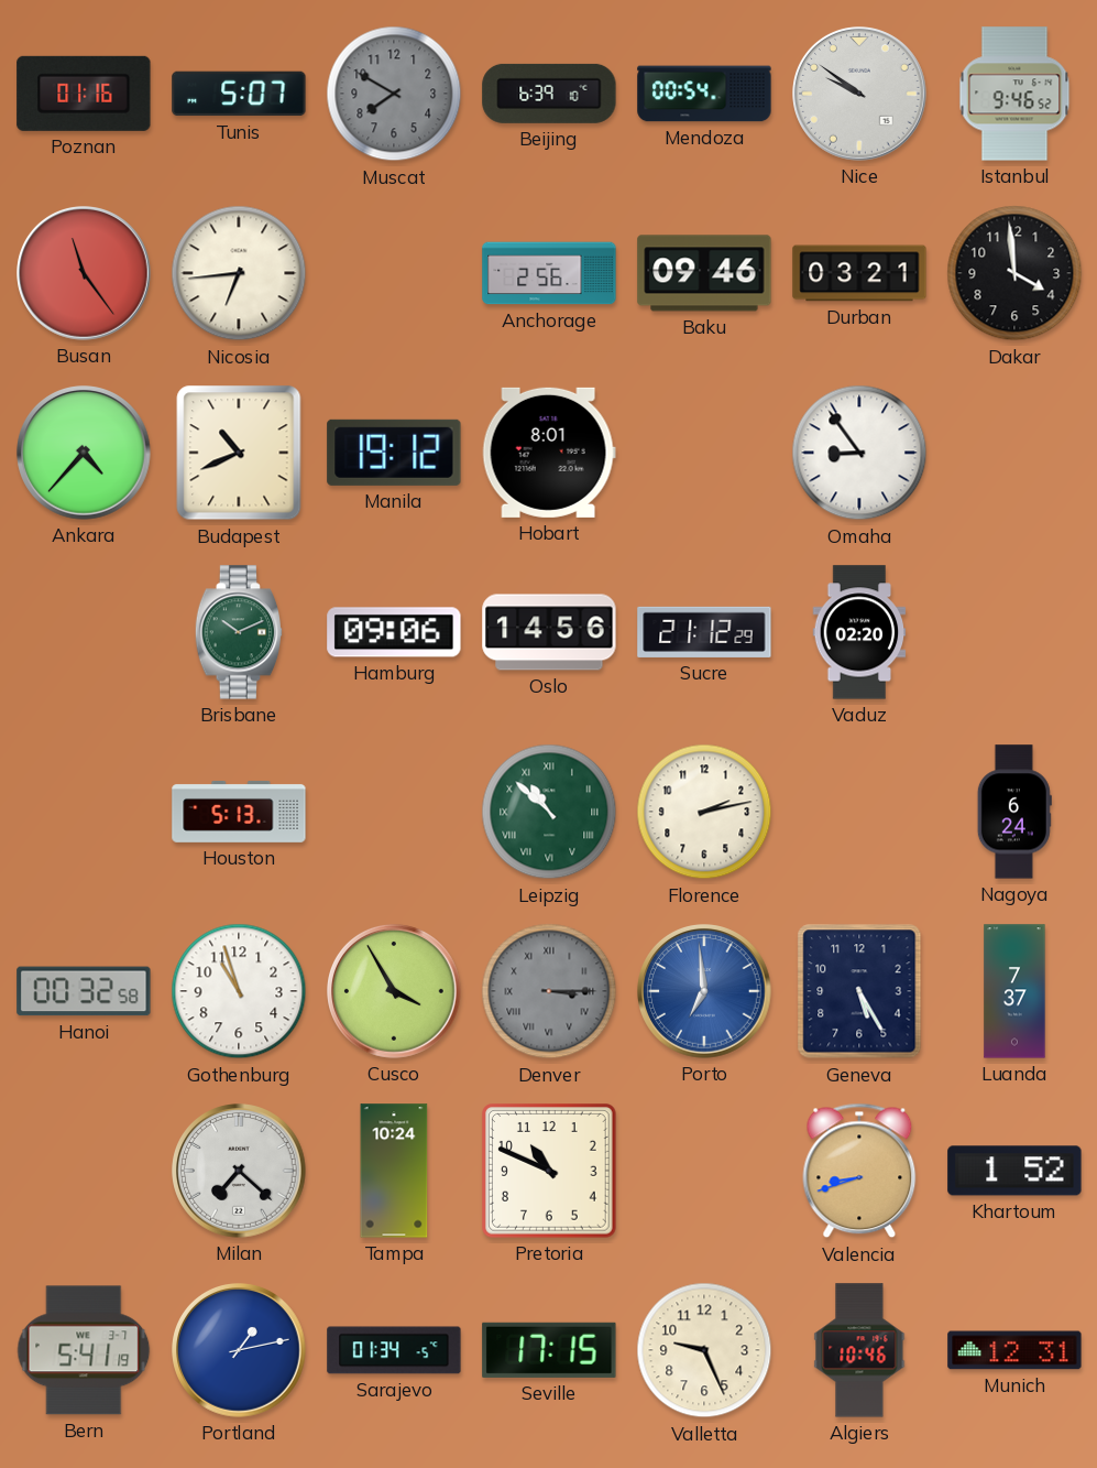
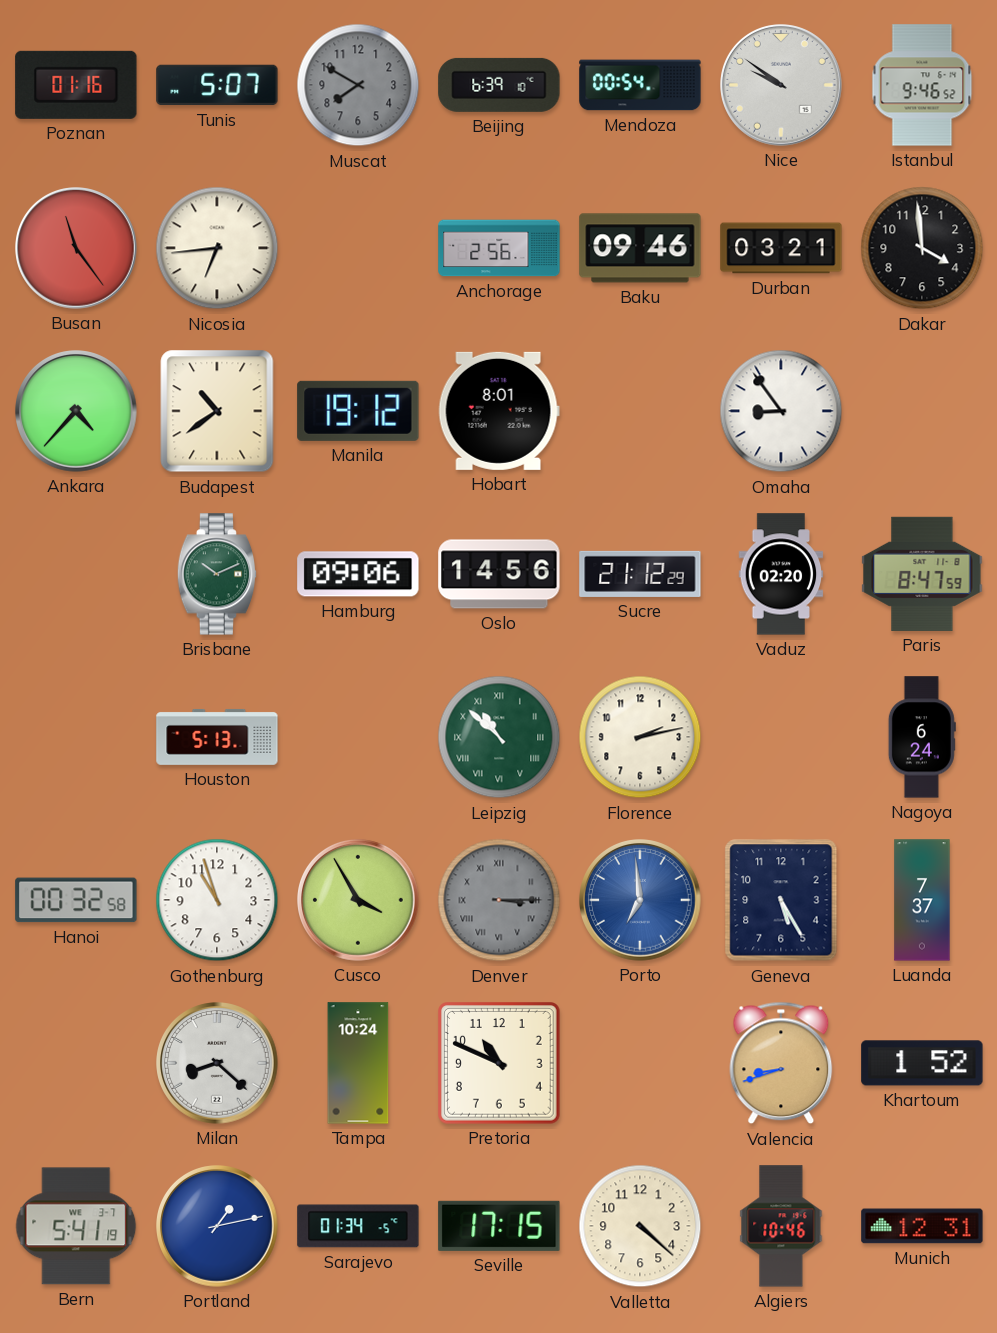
Budapest: 10:41 -> 10:39 (217, 411)
Paris: none -> 8:47 (922, 574)
Milan: 7:22 -> 8:22 (217, 1063)
Valletta: 9:26 -> 4:22 (640, 1226)
